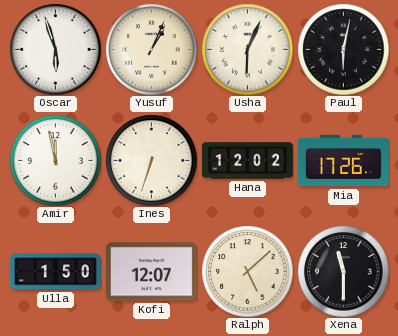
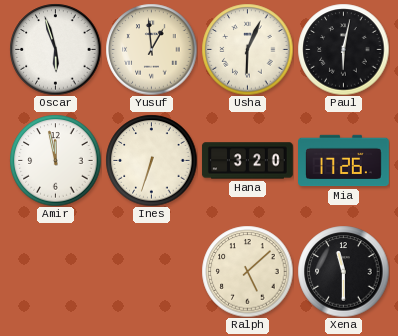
Yusuf: 1:04 -> 12:59 (151, 49)
Hana: 12:02 -> 3:20 (247, 161)
Ulla: 1:50 -> none (55, 272)
Kofi: 12:07 -> none (151, 272)
